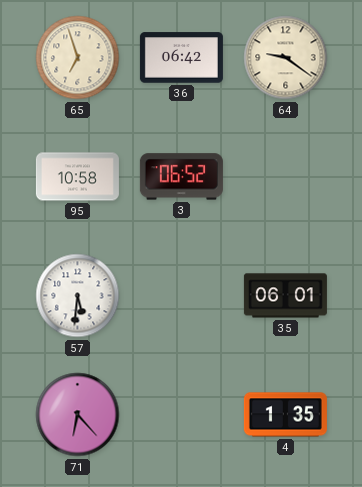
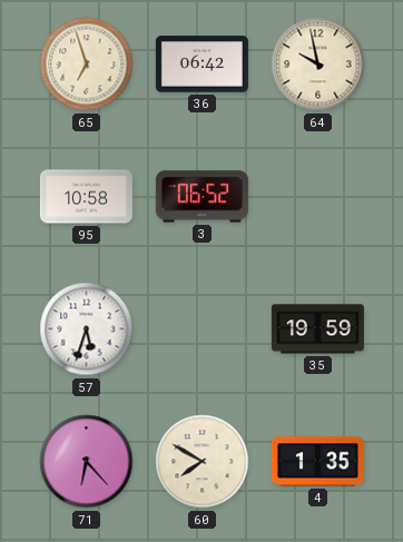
64: 9:21 -> 9:58 (318, 65)
57: 5:31 -> 5:33 (87, 329)
35: 06:01 -> 19:59 (317, 329)
60: none -> 7:50 (203, 462)
